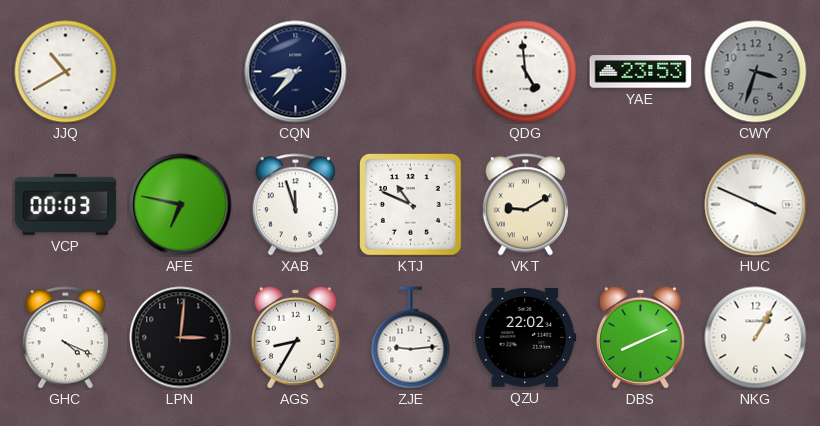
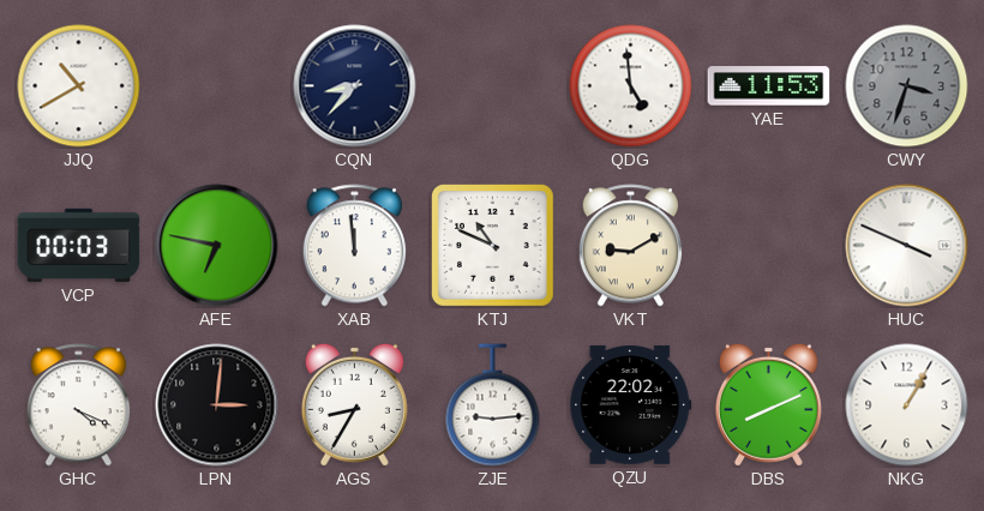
YAE: 23:53 -> 11:53 (769, 86)
XAB: 11:57 -> 11:59 (354, 246)
